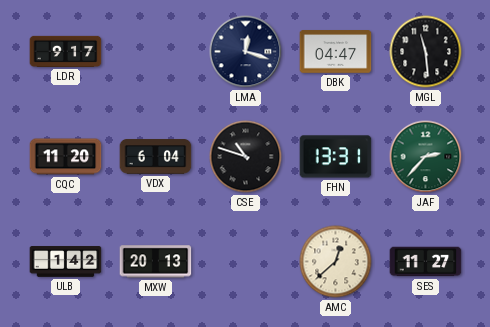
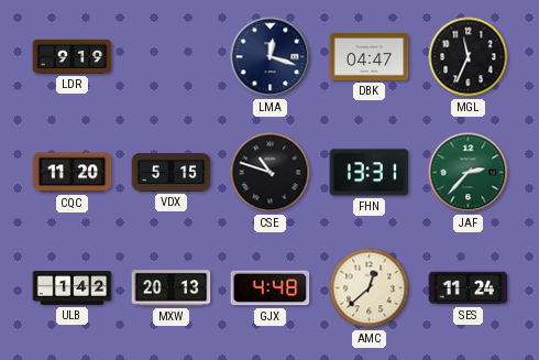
LDR: 9:17 -> 9:19 (73, 56)
MGL: 11:29 -> 11:34 (469, 57)
VDX: 6:04 -> 5:15 (172, 173)
GJX: none -> 4:48 (271, 288)
SES: 11:27 -> 11:24 (469, 288)
